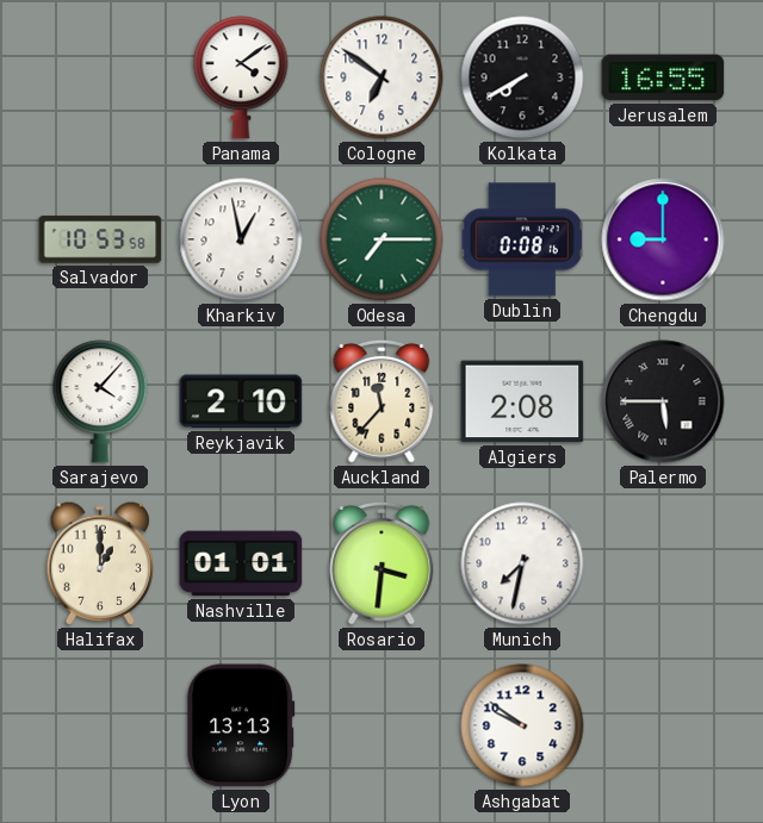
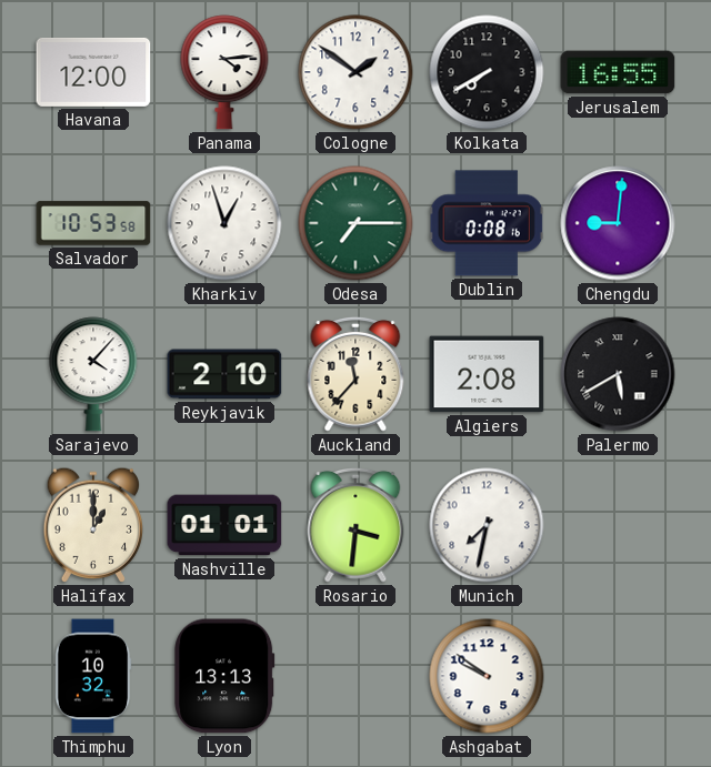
Havana: none -> 12:00 (93, 72)
Panama: 4:09 -> 4:14 (224, 72)
Cologne: 6:51 -> 1:51 (355, 72)
Kharkiv: 12:58 -> 12:57 (224, 223)
Chengdu: 9:00 -> 9:01 (618, 223)
Palermo: 5:45 -> 5:40 (618, 374)
Thimphu: none -> 10:32 (93, 676)
